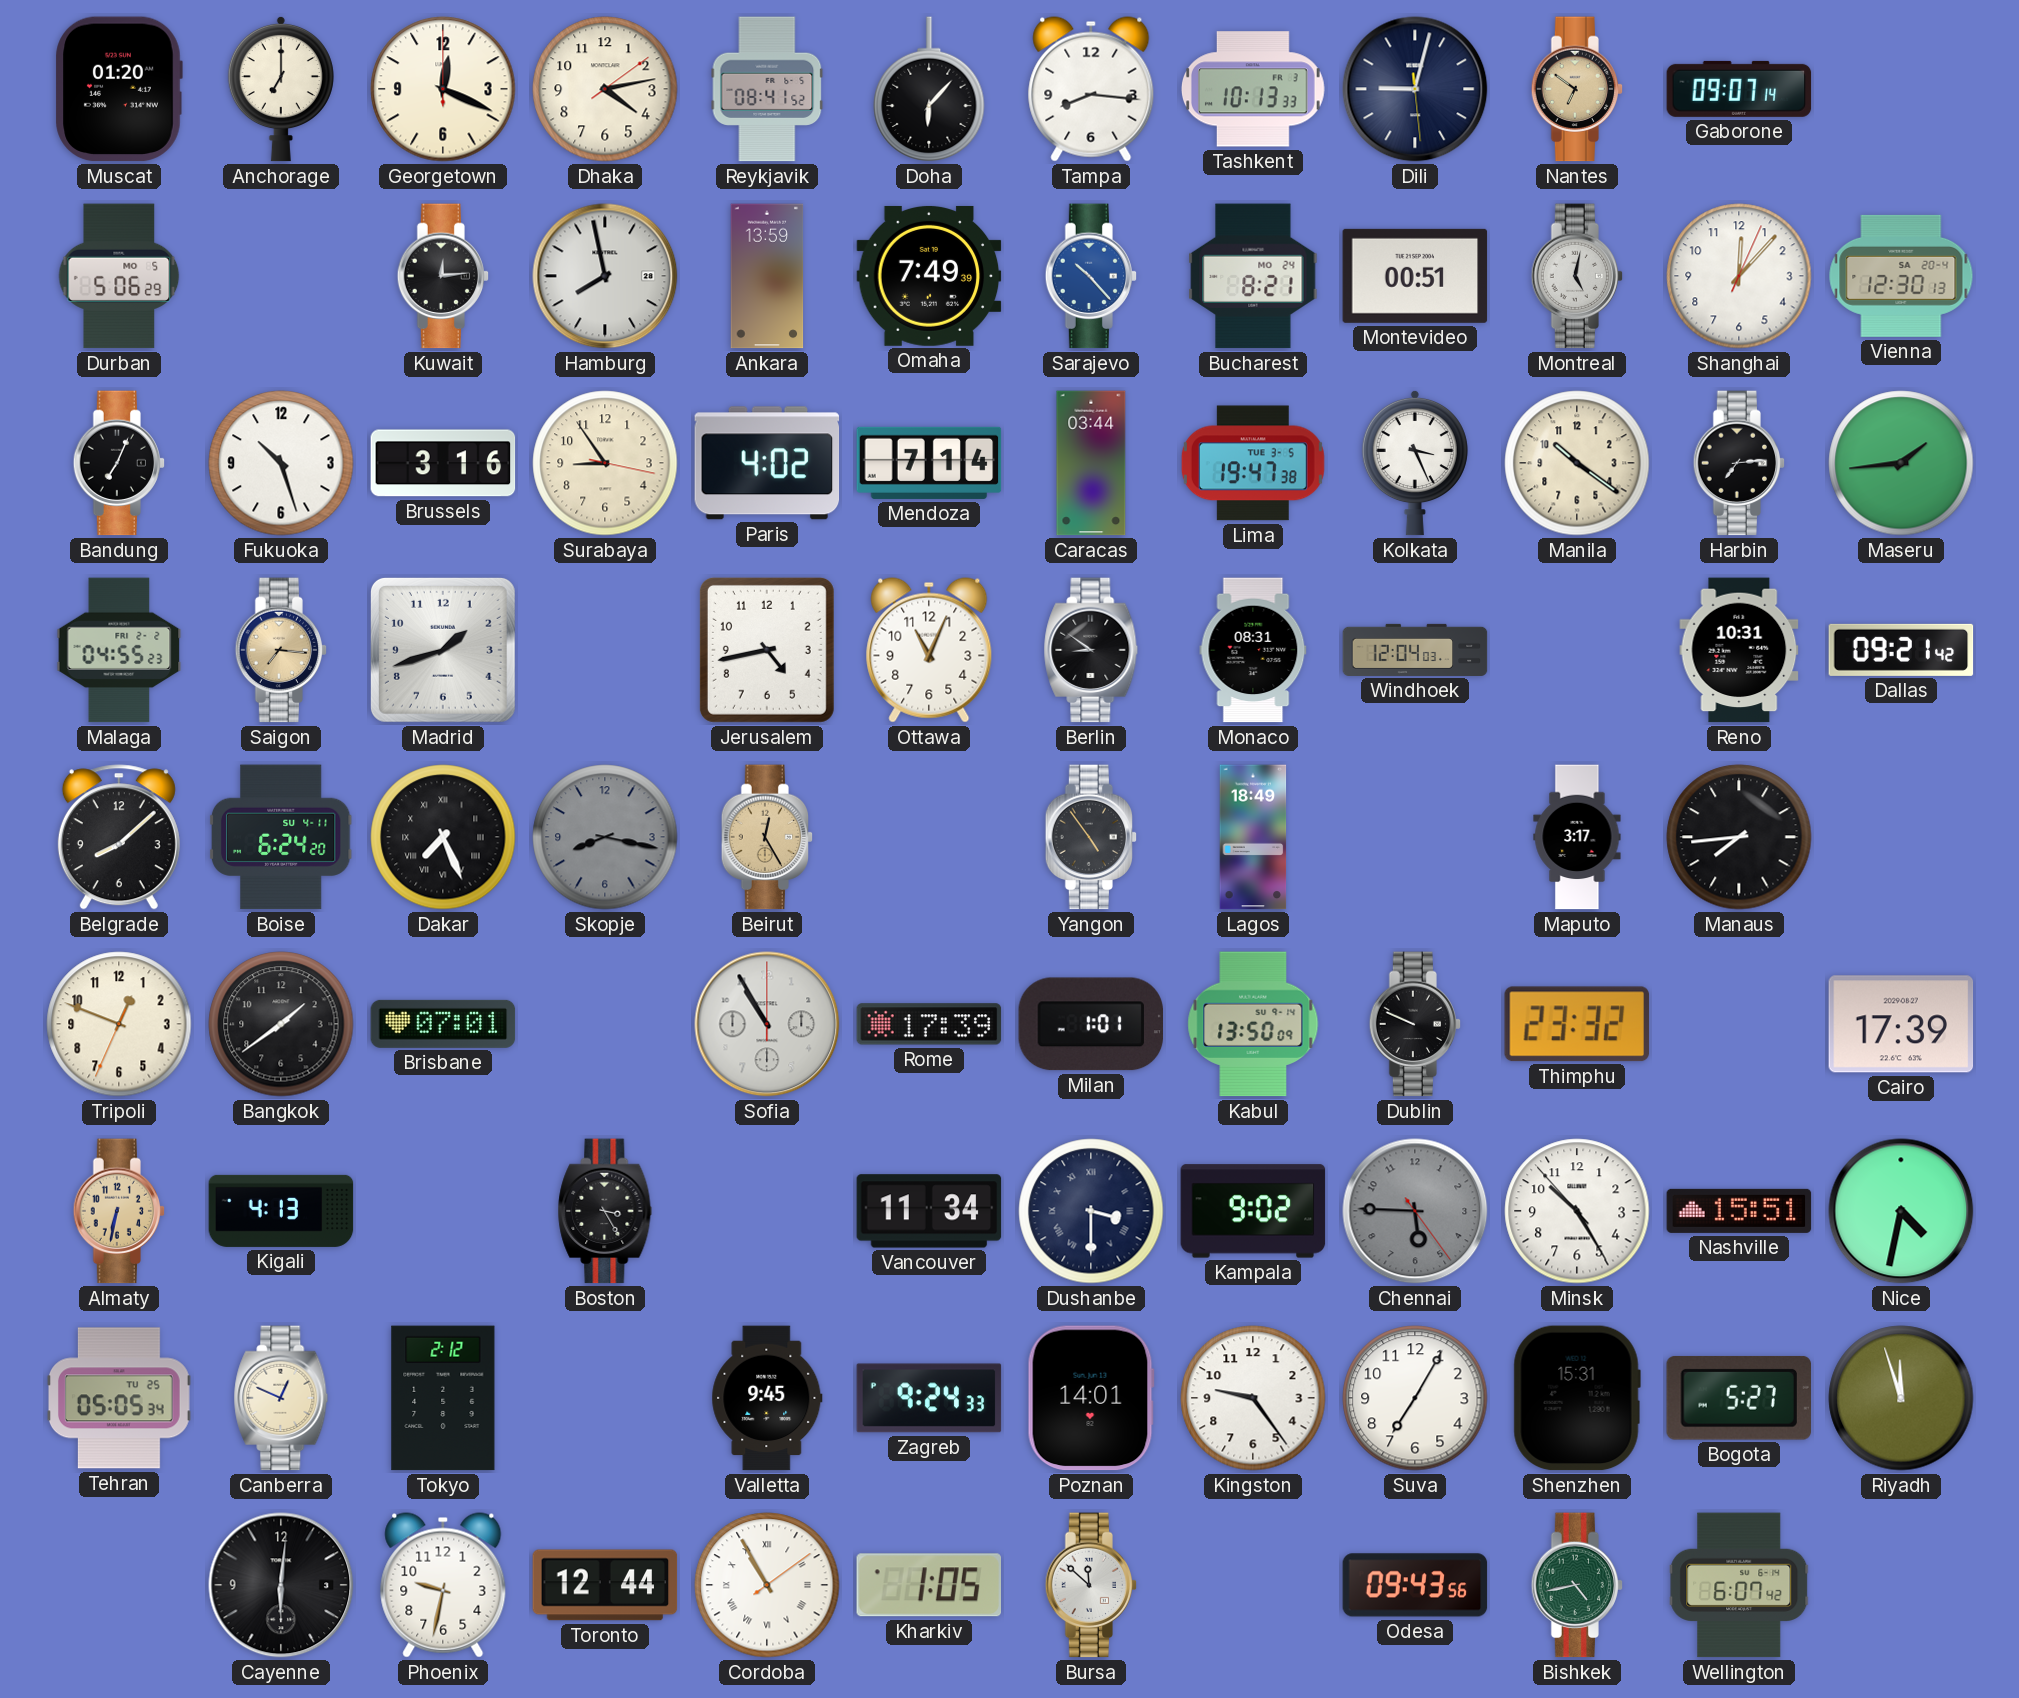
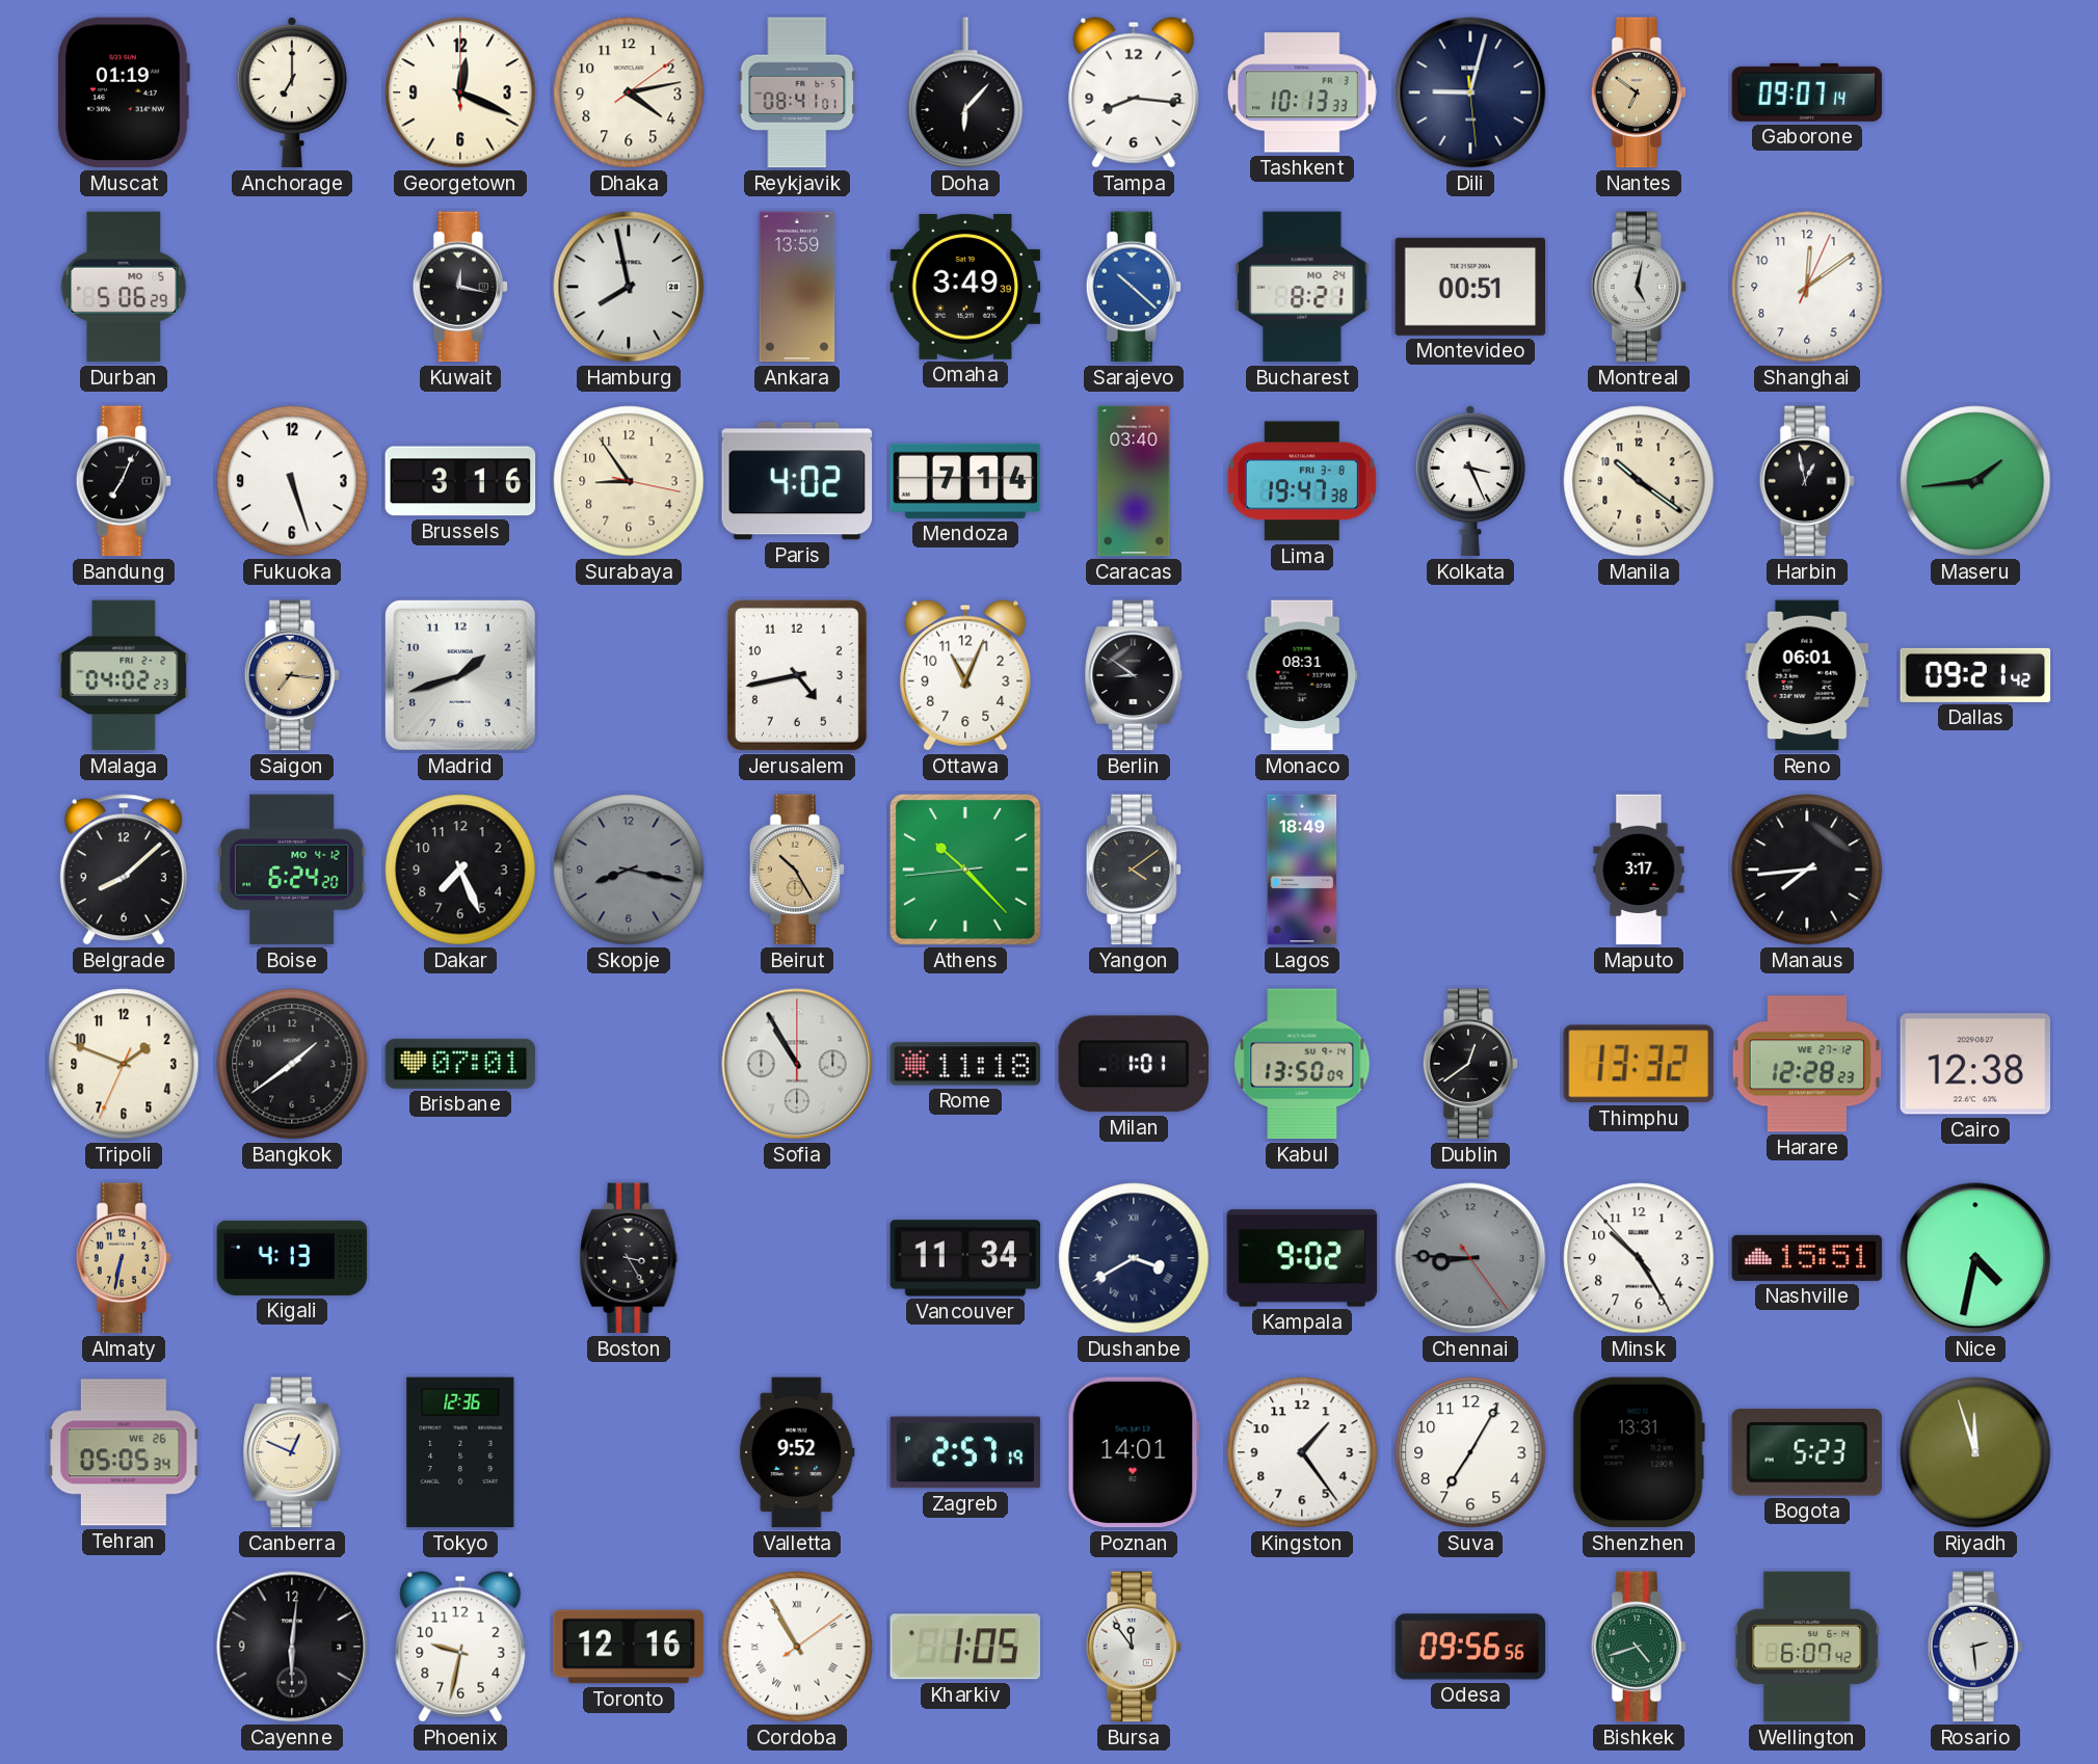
Muscat: 01:20 -> 01:19 (124, 92)
Reykjavik: 08:41:52 -> 08:41:01 (797, 92)
Kuwait: 12:14 -> 12:17 (460, 287)
Omaha: 7:49 -> 3:49 (965, 287)
Sarajevo: 10:23 -> 10:22 (1134, 287)
Shanghai: 12:07 -> 12:09 (1807, 287)
Vienna: 12:30 -> none (1901, 276)
Fukuoka: 10:27 -> 5:27 (292, 481)
Caracas: 03:44 -> 03:40 (1134, 481)
Lima date: TUE 3-5 -> FRI 3-8 (1302, 481)
Harbin: 7:14 -> 12:58 (1807, 481)
Malaga: 04:55 -> 04:02 (124, 675)
Windhoek: 12:04 -> none (1415, 650)
Reno: 10:31 -> 06:01 (1807, 675)
Boise date: SU 4-11 -> MO 4-12 (292, 870)
Dakar numerals: Roman -> Arabic (460, 870)
Beirut: 12:25 -> 10:25 (797, 870)
Athens: none -> 10:22 (965, 870)
Yangon: 4:54 -> 4:09 (1134, 870)
Tripoli: 12:48 -> 1:48 (124, 1064)
Rome: 17:39 -> 11:18 (965, 1064)
Dublin: 9:49 -> 12:39 (1470, 1064)
Thimphu: 23:32 -> 13:32 (1638, 1064)
Harare: none -> 12:28 (1807, 1064)
Cairo: 17:39 -> 12:38 (1975, 1064)
Dushanbe: 3:30 -> 3:40 (1134, 1258)
Chennai: 5:45 -> 8:45 (1470, 1258)
Tehran date: TU 25 -> WE 26 (124, 1452)
Tokyo: 2:12 -> 12:36 (460, 1452)
Valletta: 9:45 -> 9:52 (797, 1452)
Zagreb: 9:24 -> 2:57 (965, 1452)
Kingston: 9:24 -> 1:24 (1302, 1452)
Shenzhen: 15:31 -> 13:31 (1639, 1452)
Bogota: 5:27 -> 5:23 (1806, 1452)
Toronto: 12:44 -> 12:16 (629, 1647)
Bursa: 11:52 -> 11:54 (1134, 1647)
Odesa: 09:43 -> 09:56 (1470, 1647)
Bishkek: 4:43 -> 4:42 (1639, 1647)
Rosario: none -> 2:29 (1975, 1647)
